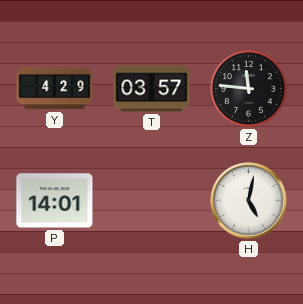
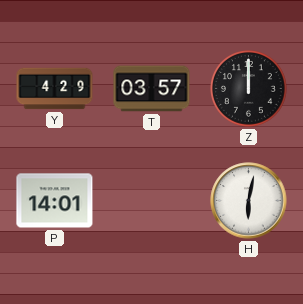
Z: 11:46 -> 12:00 (249, 89)
H: 5:02 -> 6:02 (249, 201)
